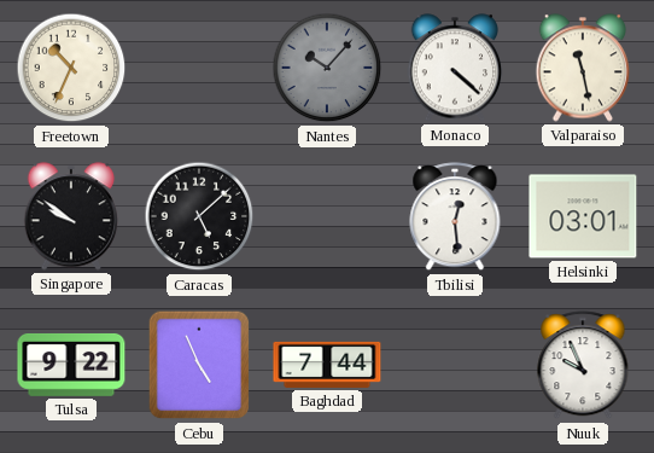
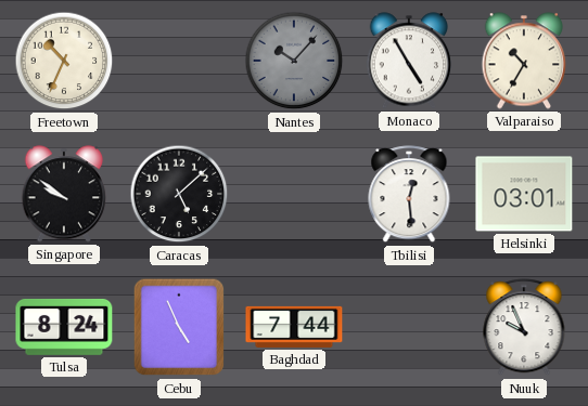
Monaco: 4:22 -> 4:55 (409, 61)
Valparaiso: 11:28 -> 10:35 (524, 61)
Tulsa: 9:22 -> 8:24 (64, 327)
